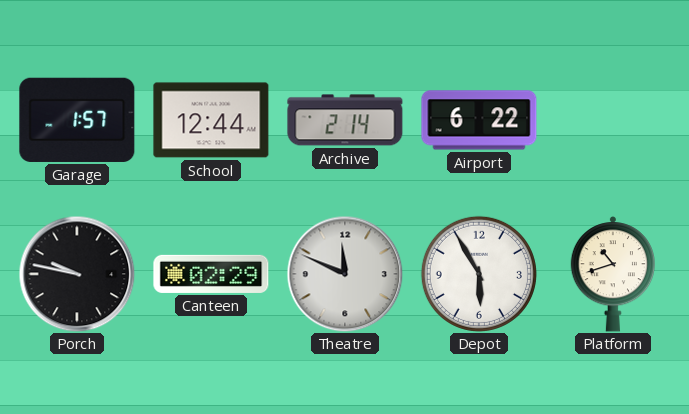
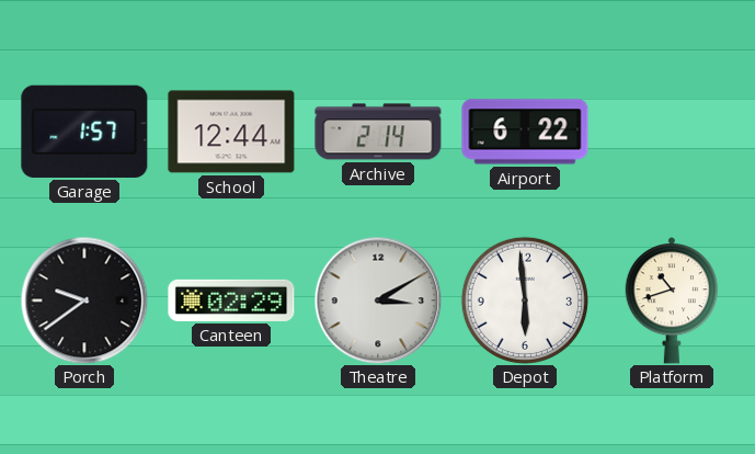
Porch: 9:47 -> 9:39 (84, 300)
Theatre: 11:49 -> 3:10 (378, 300)
Depot: 5:55 -> 5:59 (525, 300)
